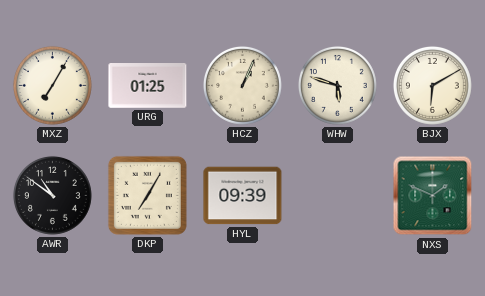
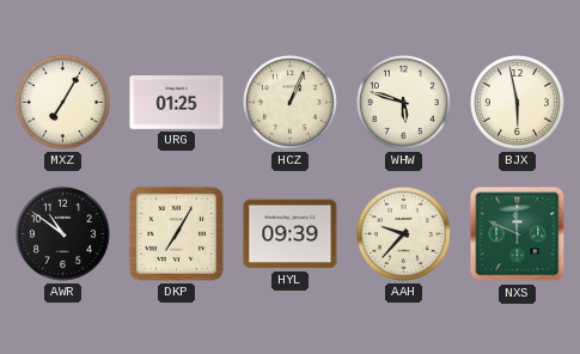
BJX: 6:10 -> 5:58 (517, 102)
AAH: none -> 9:37 (403, 233)
NXS: 1:49 -> 11:49 (518, 234)
